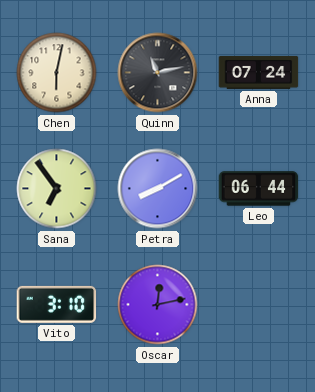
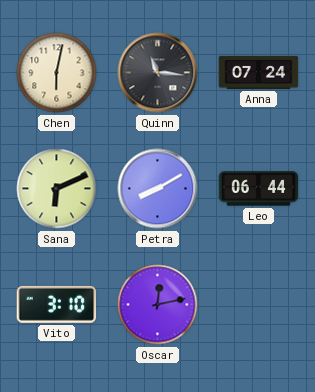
Quinn: 11:13 -> 11:16 (158, 73)
Sana: 6:54 -> 6:11 (57, 189)
